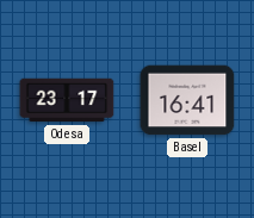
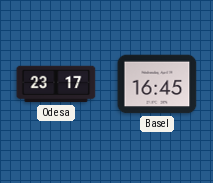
Basel: 16:41 -> 16:45 (157, 84)
